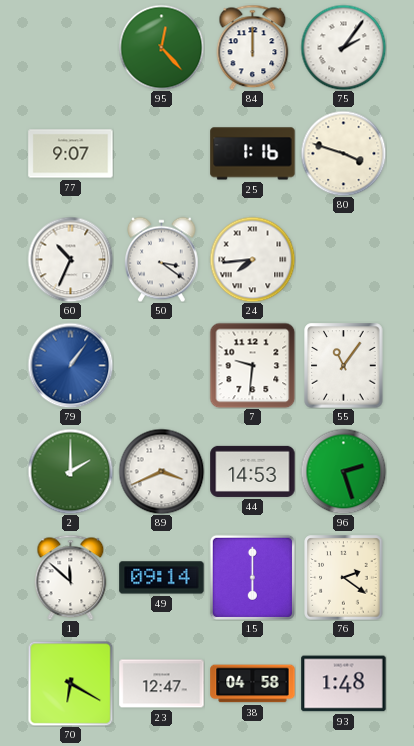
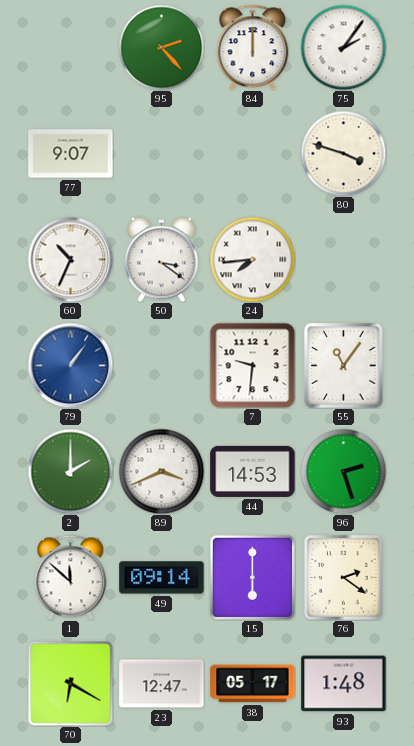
95: 12:23 -> 2:23 (161, 47)
25: 1:16 -> none (253, 154)
38: 04:58 -> 05:17 (253, 684)
